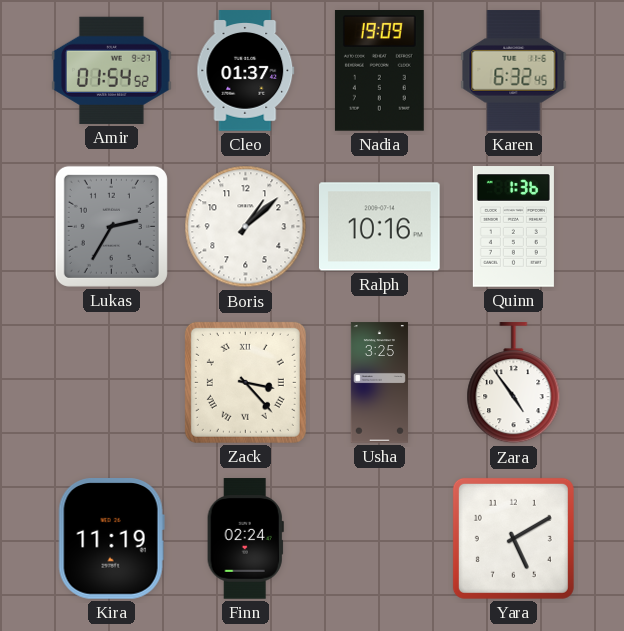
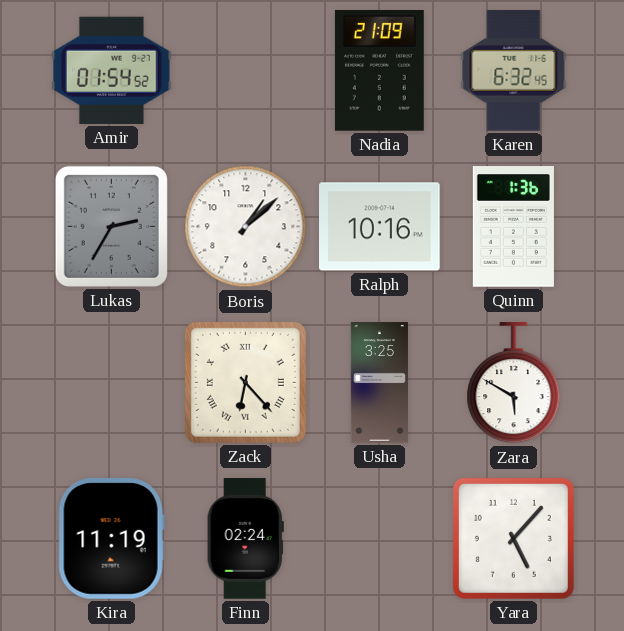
Cleo: 01:37 -> none (246, 71)
Nadia: 19:09 -> 21:09 (379, 71)
Zack: 3:23 -> 6:23 (245, 382)
Zara: 4:54 -> 5:50 (514, 383)
Yara: 5:10 -> 5:07 (513, 538)
